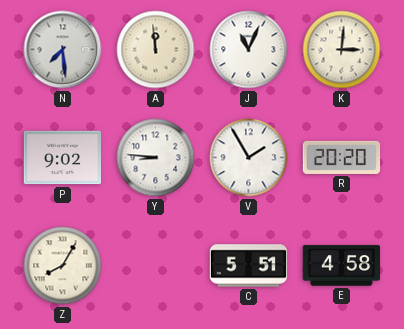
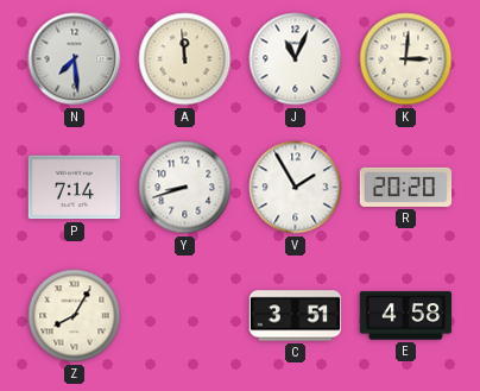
P: 9:02 -> 7:14 (75, 188)
Y: 8:46 -> 8:42 (185, 188)
C: 5:51 -> 3:51 (296, 316)
